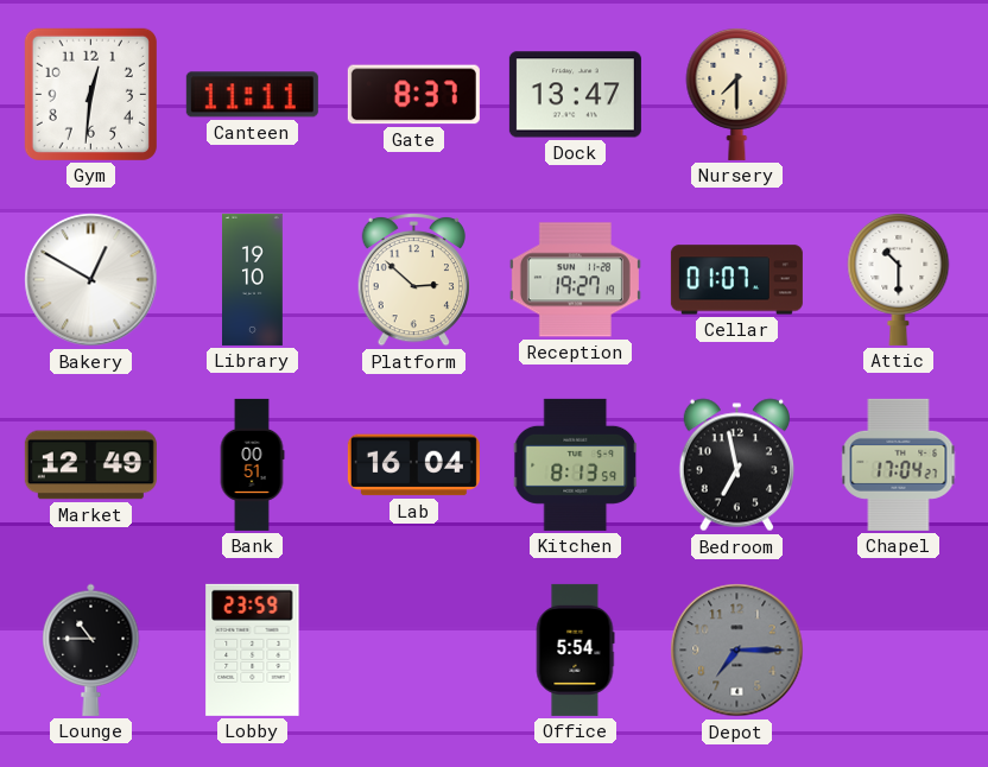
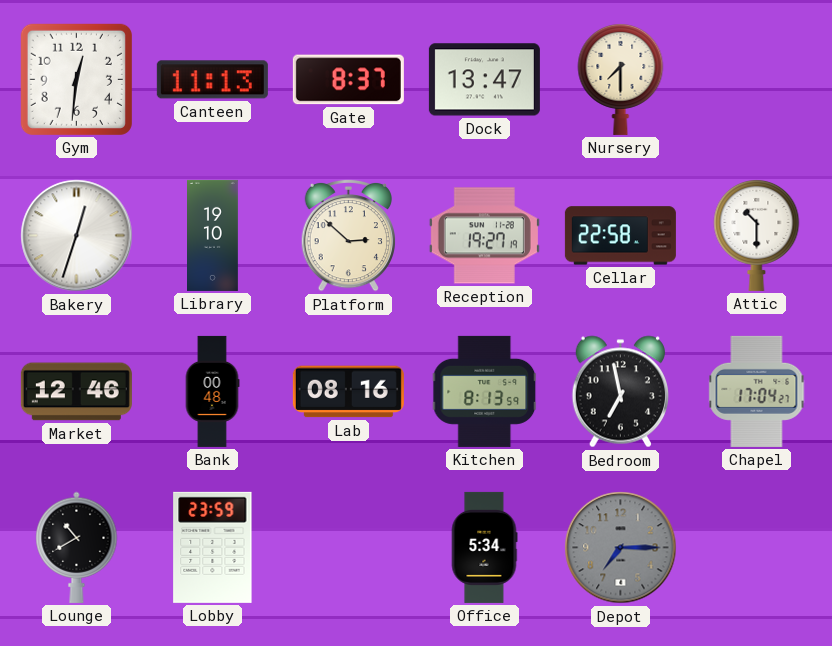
Canteen: 11:11 -> 11:13 (212, 80)
Bakery: 12:50 -> 12:33 (77, 236)
Cellar: 01:07 -> 22:58 (620, 236)
Market: 12:49 -> 12:46 (76, 392)
Bank: 00:51 -> 00:48 (212, 391)
Lab: 16:04 -> 08:16 (348, 392)
Lounge: 10:45 -> 10:40 (77, 547)
Office: 5:54 -> 5:34 (484, 547)
